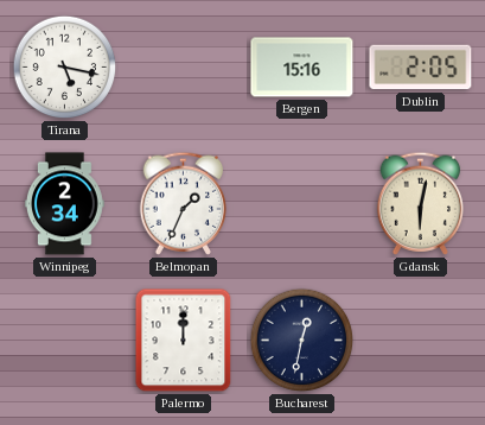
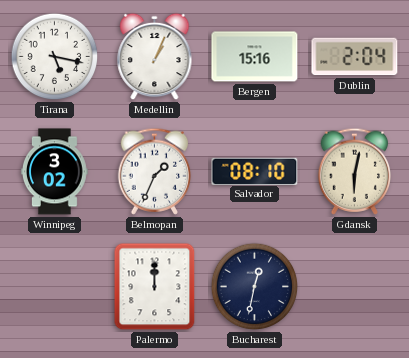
Medellin: none -> 1:04 (155, 57)
Dublin: 2:05 -> 2:04 (355, 57)
Winnipeg: 2:34 -> 3:02 (54, 172)
Salvador: none -> 08:10 (255, 171)
